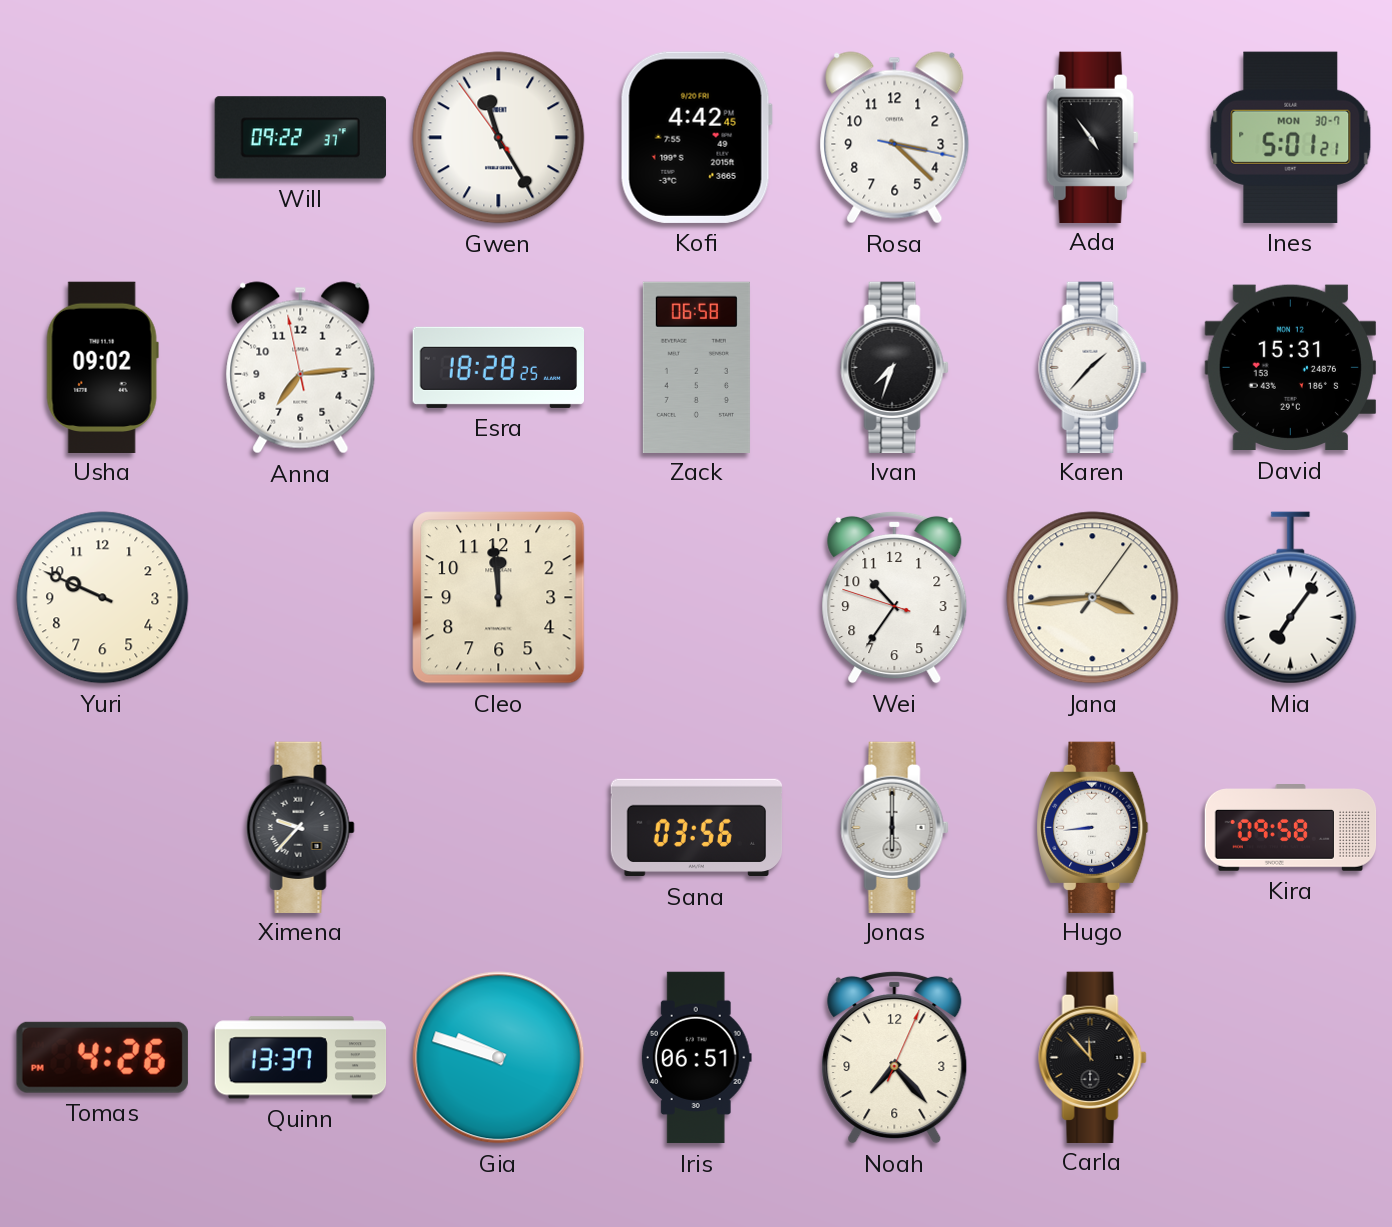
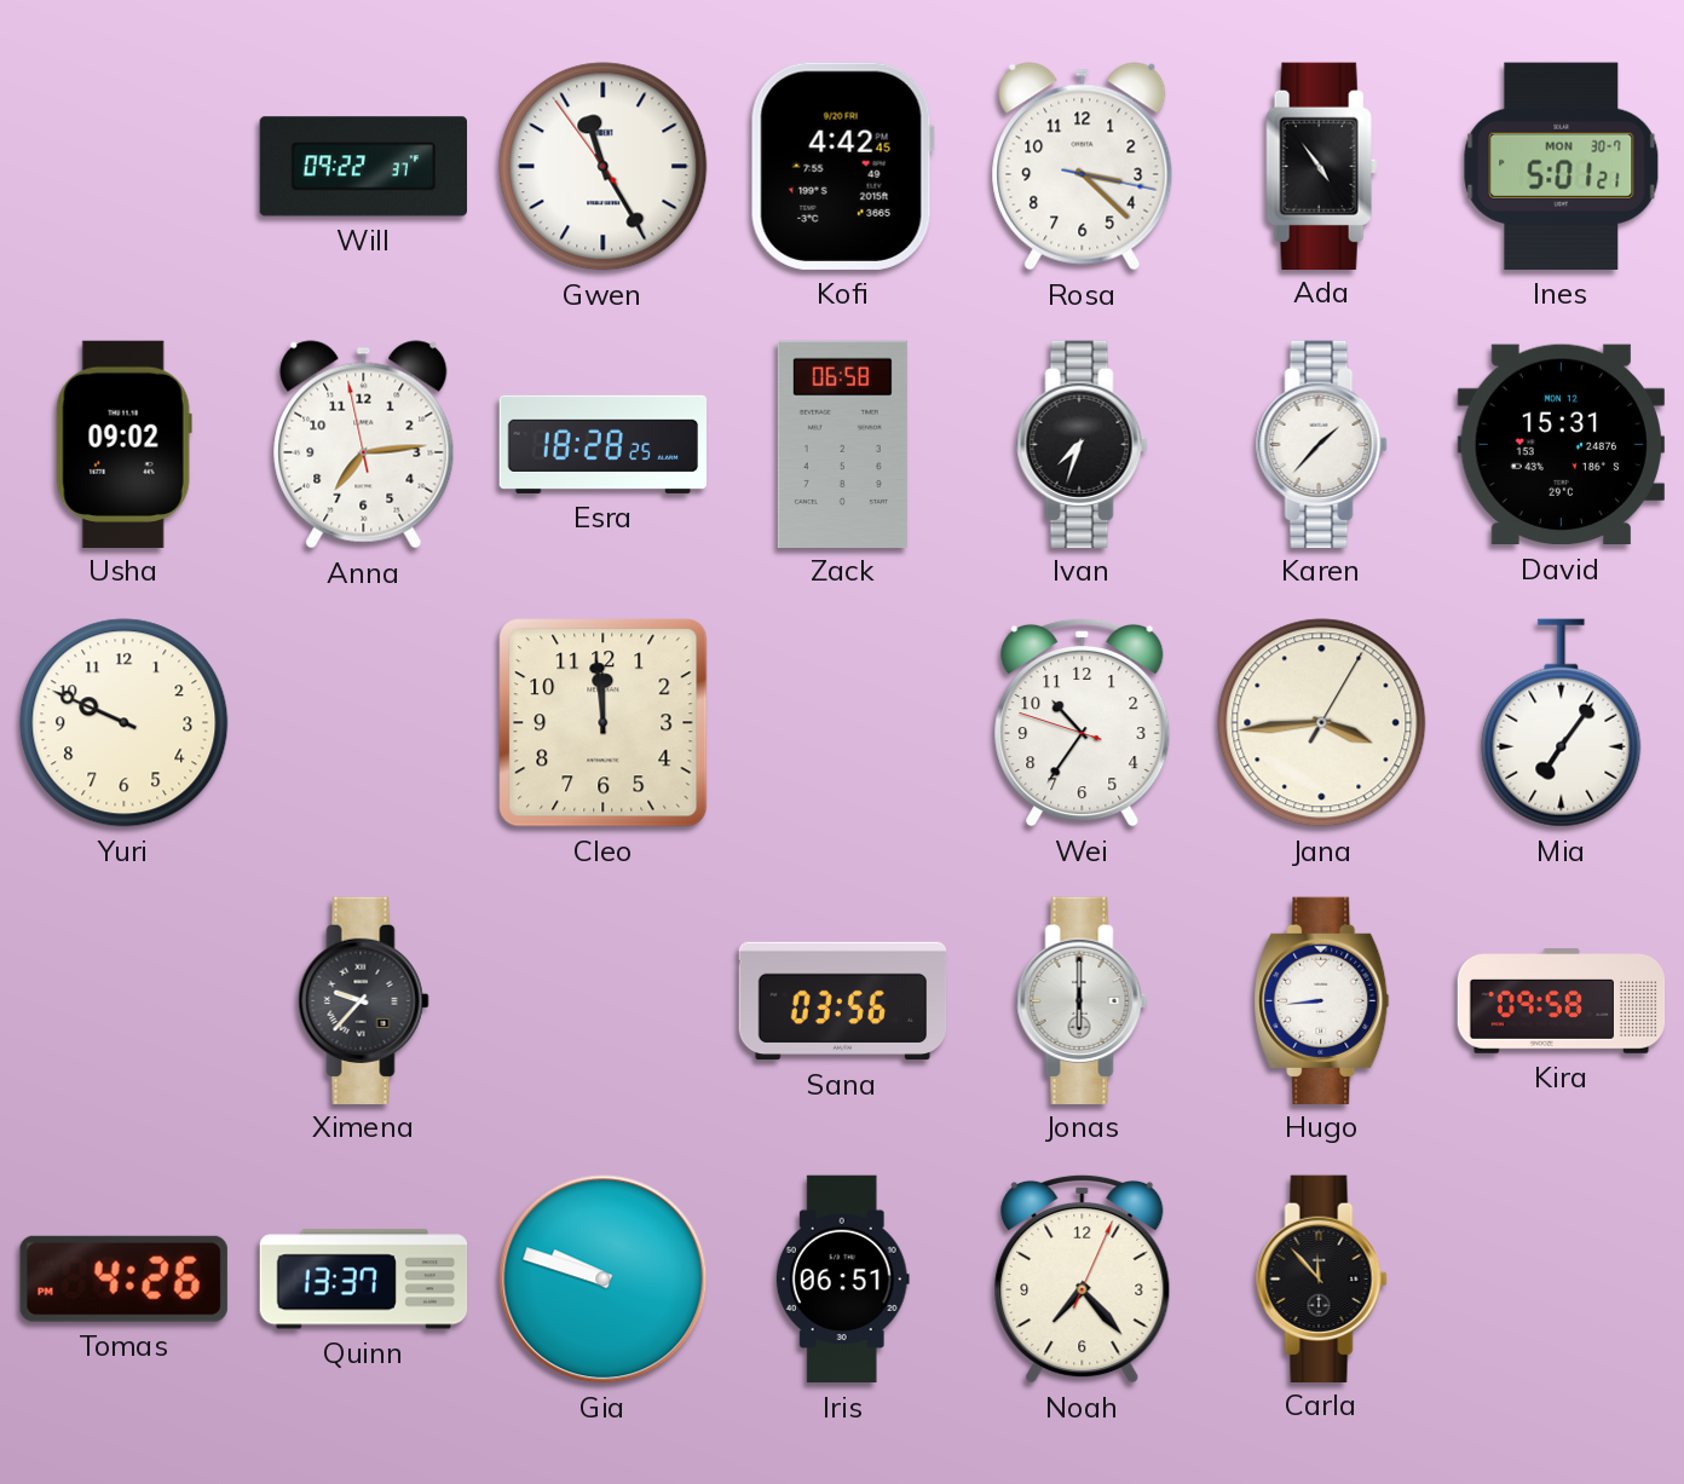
Jana: 3:44:06 -> 3:44:05 (1322, 723)
